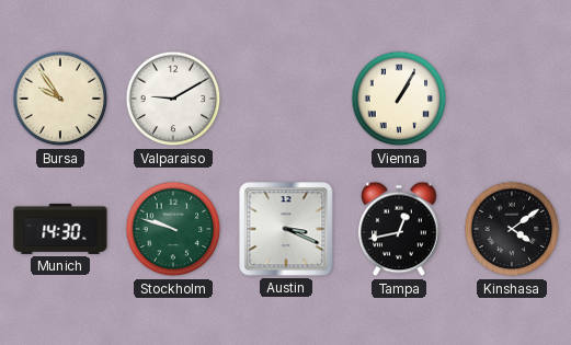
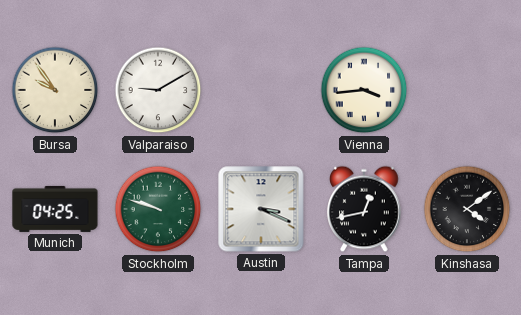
Vienna: 1:05 -> 3:44 (364, 90)
Munich: 14:30 -> 04:25 (55, 209)
